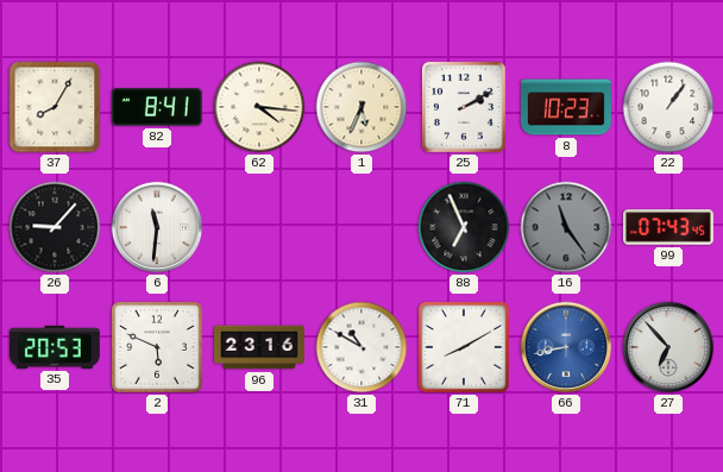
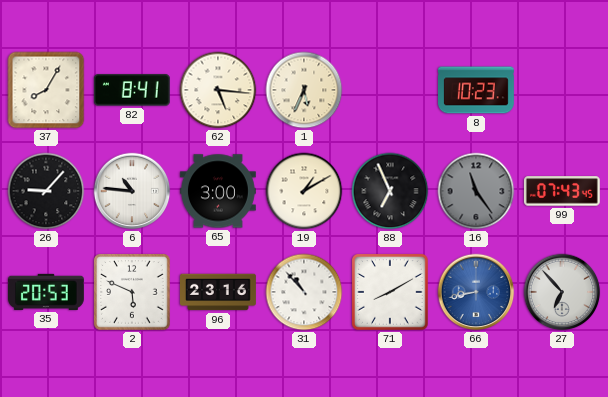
62: 4:16 -> 5:16 (218, 90)
25: 2:10 -> none (464, 107)
22: 1:06 -> none (668, 107)
6: 11:31 -> 10:46 (132, 191)
65: none -> 3:00 (219, 191)
19: none -> 1:10 (304, 191)
31: 10:50 -> 10:53 (304, 292)
